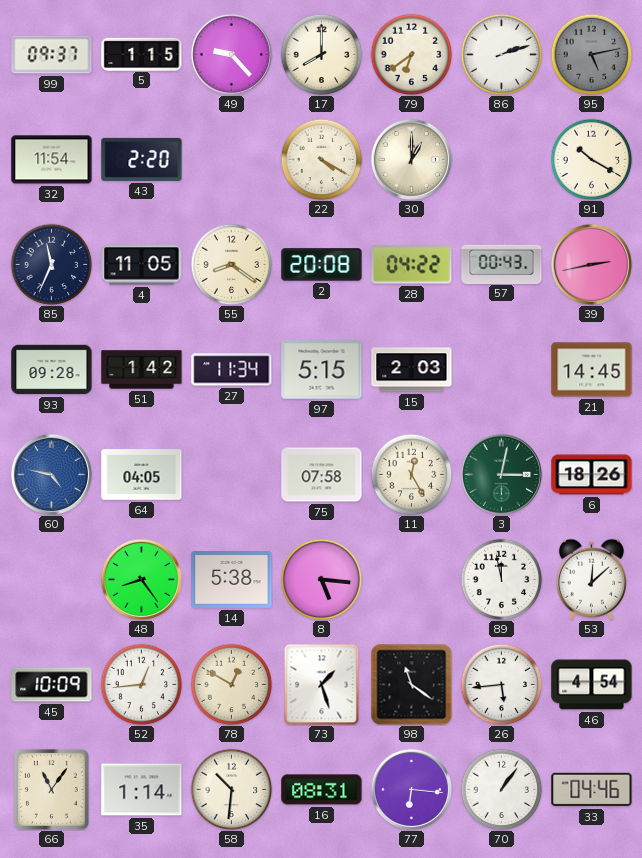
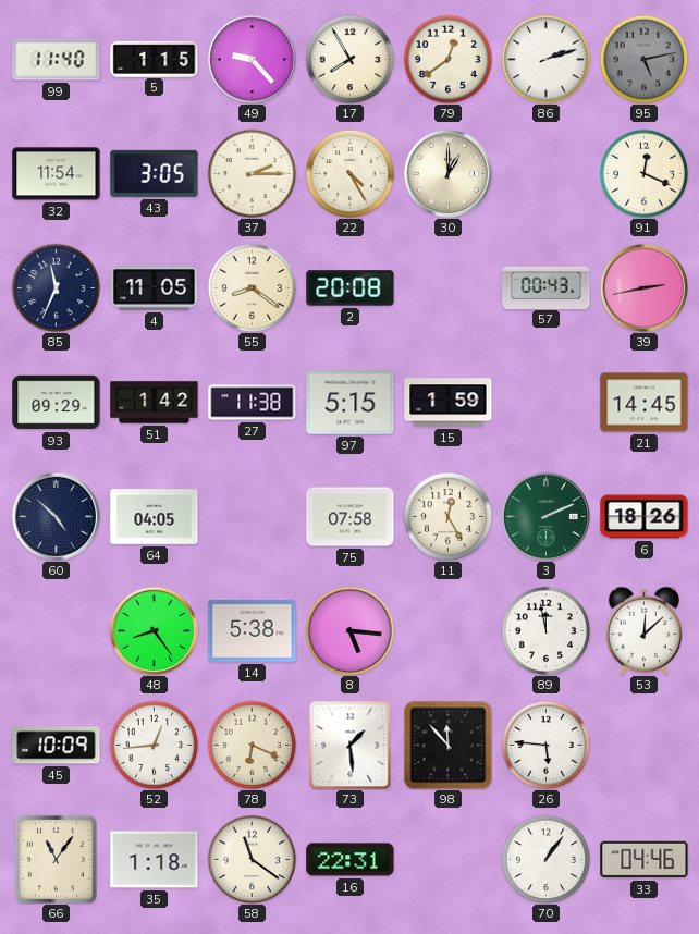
99: 09:37 -> 11:40 (57, 60)
17: 8:00 -> 7:55 (349, 59)
79: 6:39 -> 12:39 (447, 59)
43: 2:20 -> 3:05 (155, 173)
37: none -> 2:15 (252, 173)
22: 4:20 -> 4:25 (349, 173)
91: 10:20 -> 12:19 (643, 173)
28: 04:22 -> none (412, 265)
93: 09:28 -> 09:29 (57, 403)
27: 11:34 -> 11:38 (253, 403)
15: 2:03 -> 1:59 (449, 403)
60: 4:47 -> 4:52 (56, 516)
60 dial: blue -> navy (56, 516)
3: 3:02 -> 2:11 (545, 516)
78: 12:50 -> 6:19 (252, 745)
73: 1:27 -> 1:29 (351, 745)
98: 11:21 -> 11:53 (447, 745)
26: 5:44 -> 5:46 (545, 745)
46: 4:54 -> none (592, 685)
35: 1:14 -> 1:18 (155, 860)
58: 10:31 -> 11:21 (252, 859)
16: 08:31 -> 22:31 (351, 860)
77: 6:16 -> none (411, 789)
